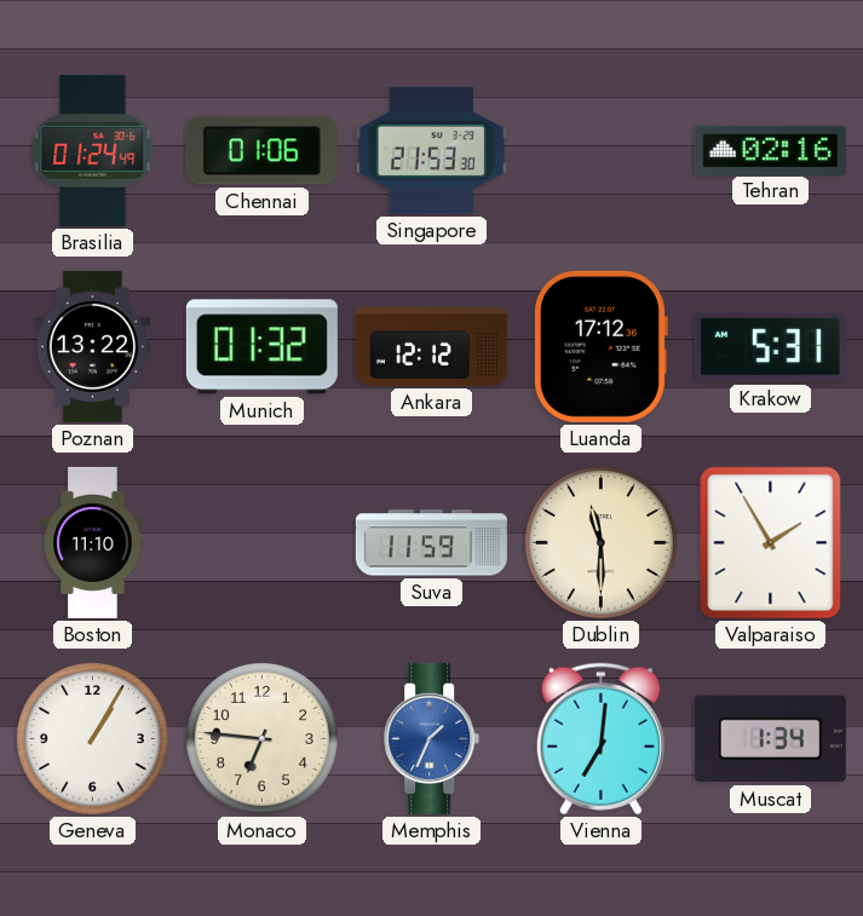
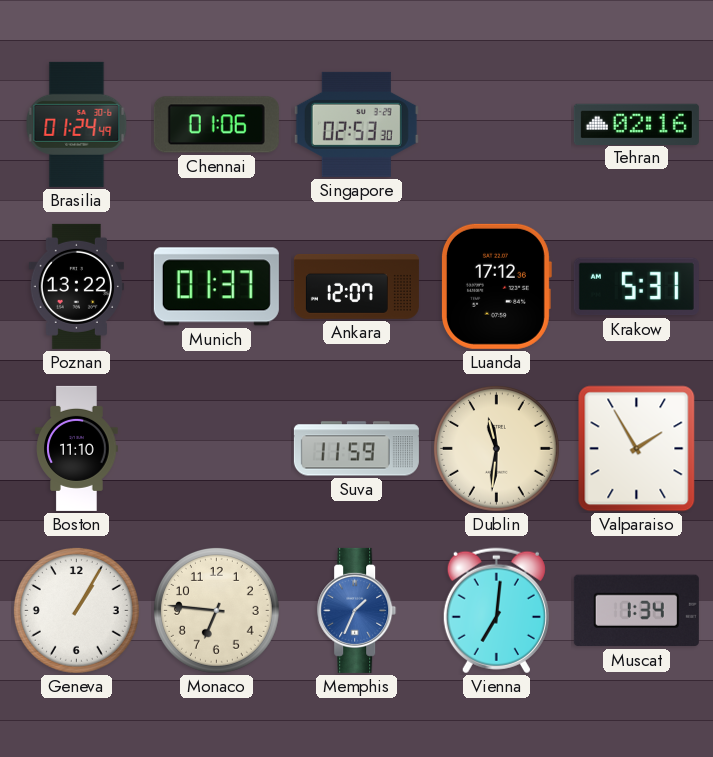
Singapore: 21:53 -> 02:53 (356, 124)
Munich: 01:32 -> 01:37 (216, 287)
Ankara: 12:12 -> 12:07 (356, 287)
Dublin: 11:30 -> 11:31 (496, 448)
